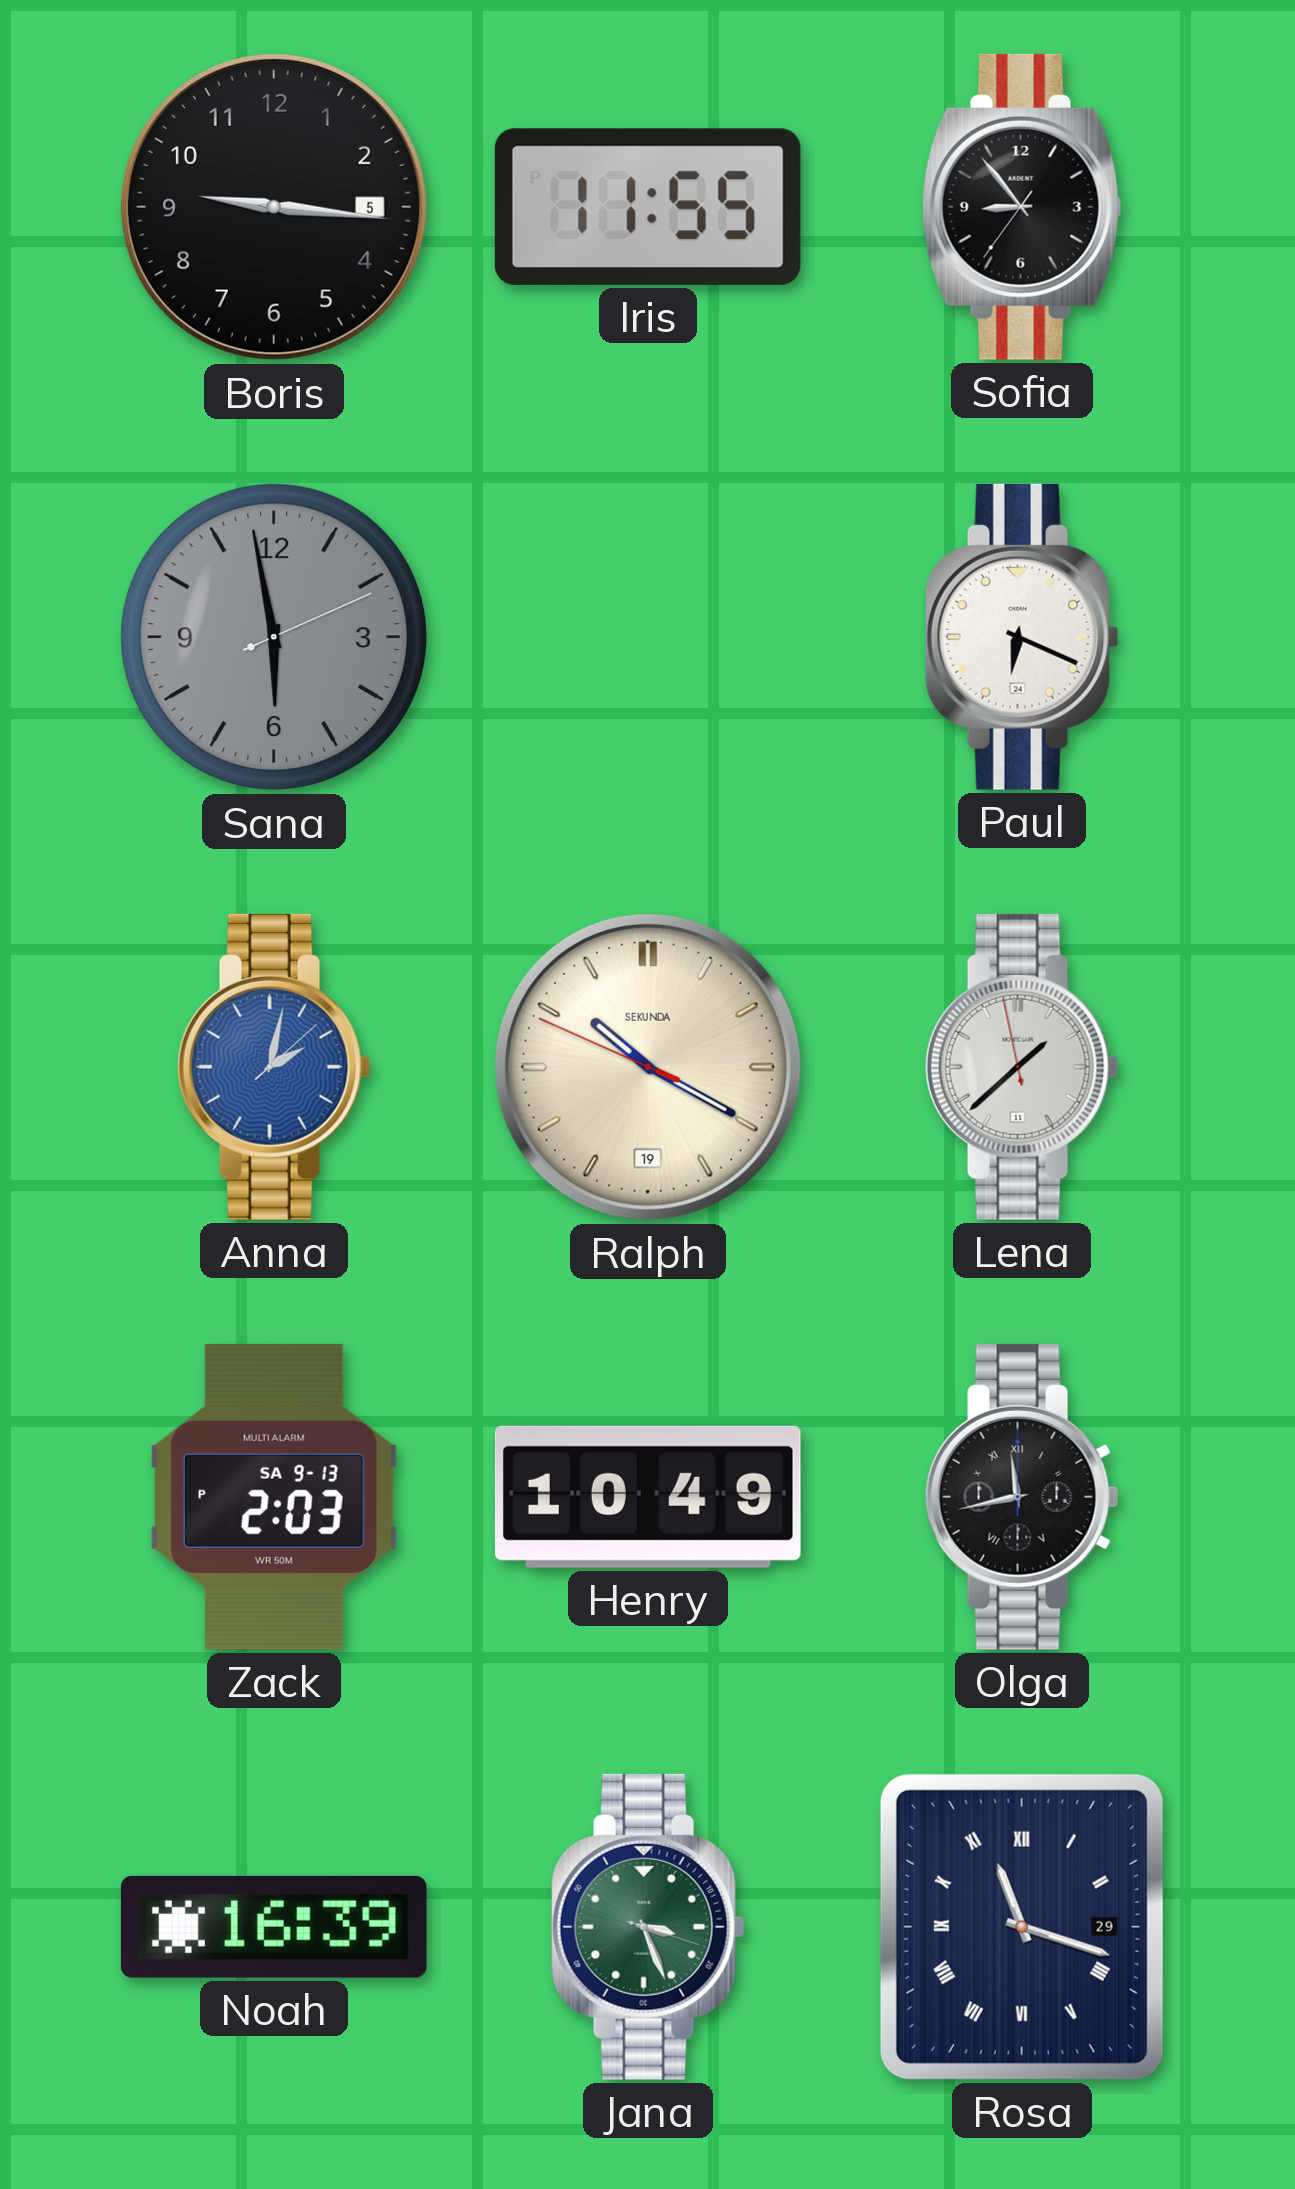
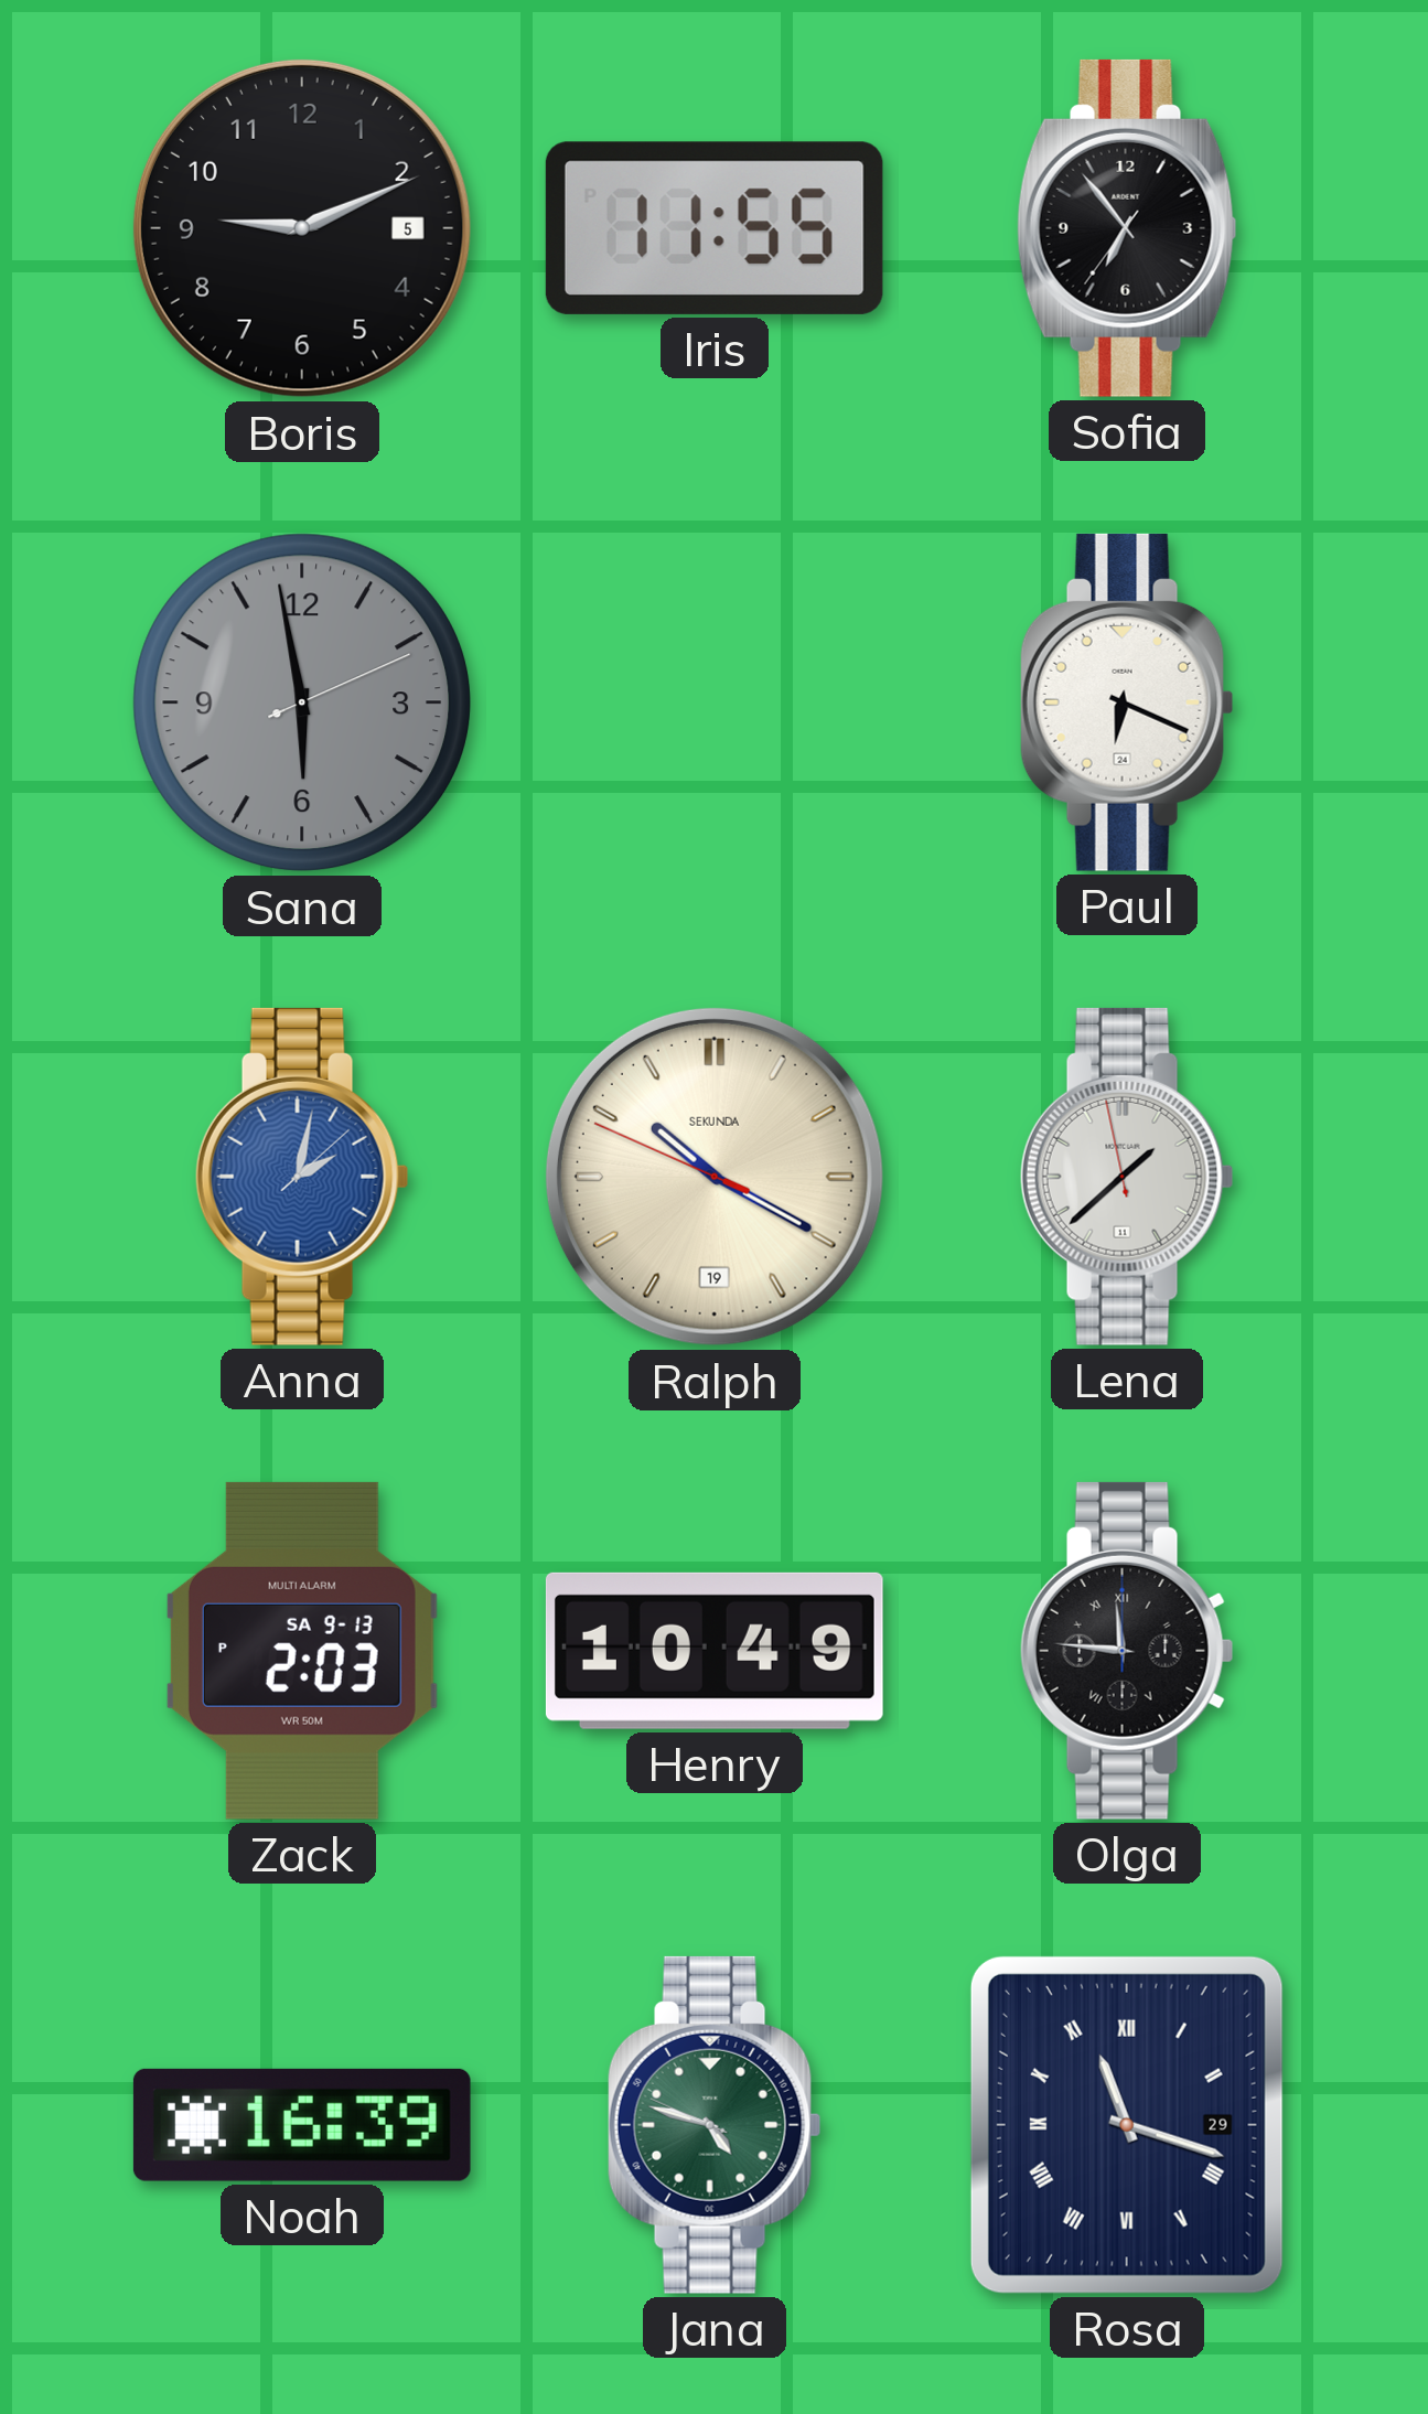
Boris: 9:16 -> 9:11 (302, 228)
Sofia: 8:53 -> 6:53 (1127, 228)
Olga: 11:43 -> 11:46 (1127, 1651)
Jana: 3:26 -> 4:47 (715, 2125)
